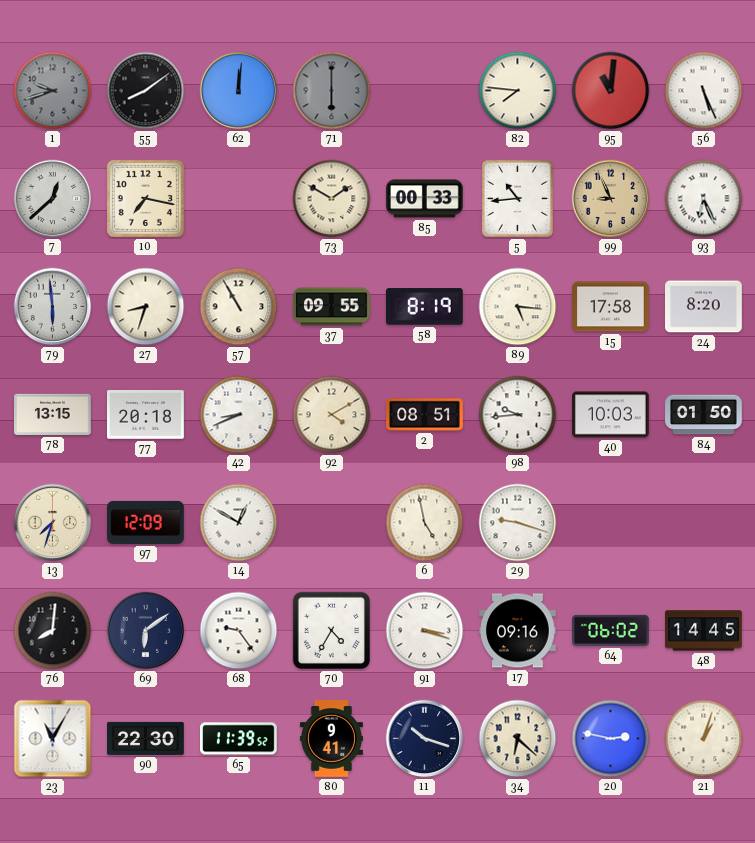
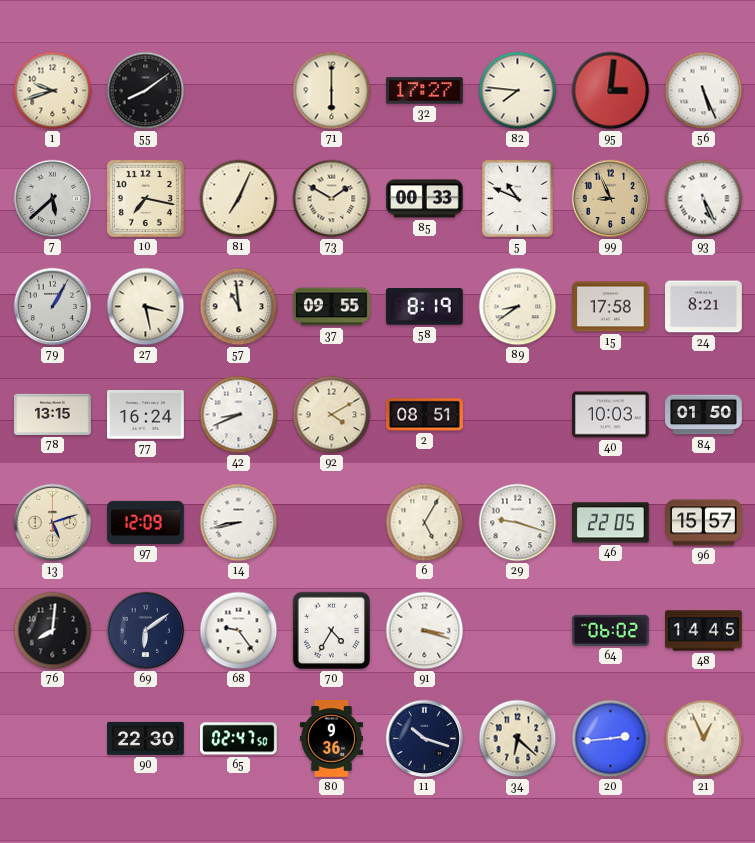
1 dial: grey -> cream (53, 91)
62: 12:01 -> none (239, 91)
71 dial: grey -> cream (332, 91)
32: none -> 17:27 (425, 91)
95: 11:01 -> 3:01 (611, 91)
7: 12:38 -> 5:38 (53, 199)
81: none -> 7:04 (239, 199)
5: 10:44 -> 10:49 (517, 198)
93: 6:26 -> 5:26 (704, 199)
79: 5:59 -> 1:05 (53, 307)
27: 8:33 -> 3:28 (146, 307)
57: 10:55 -> 10:59 (239, 307)
89: 5:16 -> 8:39 (518, 307)
24: 8:20 -> 8:21 (704, 307)
77: 20:18 -> 16:24 (146, 415)
98: 9:44 -> none (518, 415)
13: 7:33 -> 5:12 (53, 523)
14: 12:50 -> 8:43 (239, 523)
6: 4:58 -> 5:05 (425, 523)
46: none -> 22:05 (610, 523)
96: none -> 15:57 (704, 523)
17: 09:16 -> none (518, 631)
23: 11:05 -> none (53, 739)
65: 11:39 -> 02:47 (239, 739)
80: 9:41 -> 9:36 (331, 739)
20: 2:47 -> 2:44 (611, 739)
21: 1:03 -> 12:56 (704, 739)
